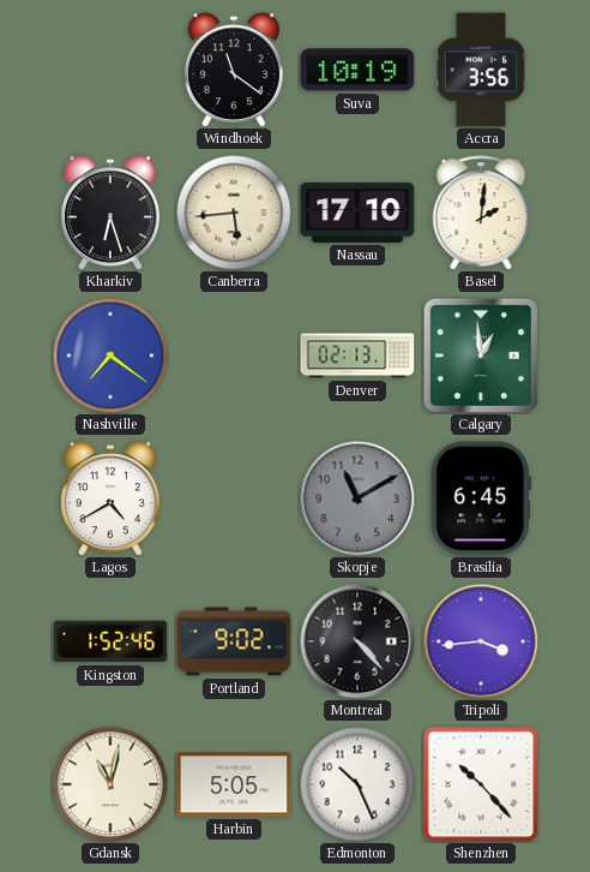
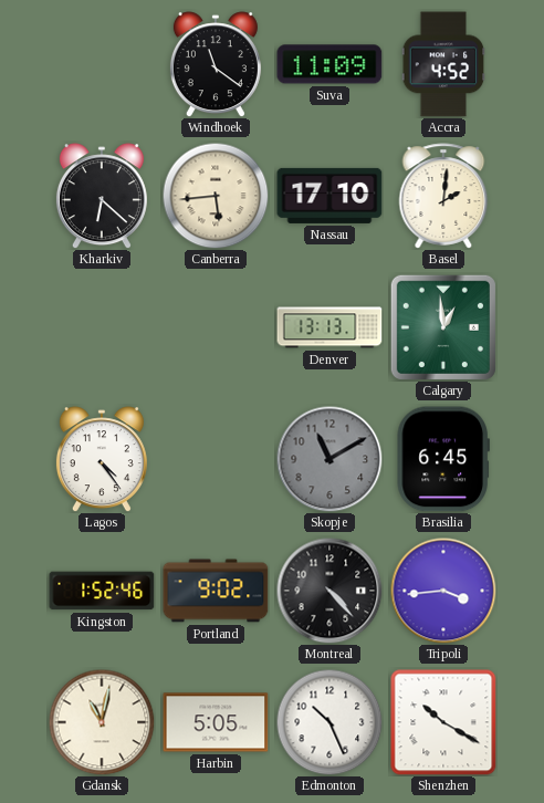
Suva: 10:19 -> 11:09 (329, 64)
Accra: 3:56 -> 4:52 (443, 64)
Kharkiv: 6:27 -> 6:22 (102, 196)
Nashville: 7:21 -> none (110, 356)
Denver: 02:13 -> 13:13 (329, 327)
Lagos: 4:40 -> 4:24 (102, 459)
Shenzhen: 10:23 -> 10:20 (443, 722)
